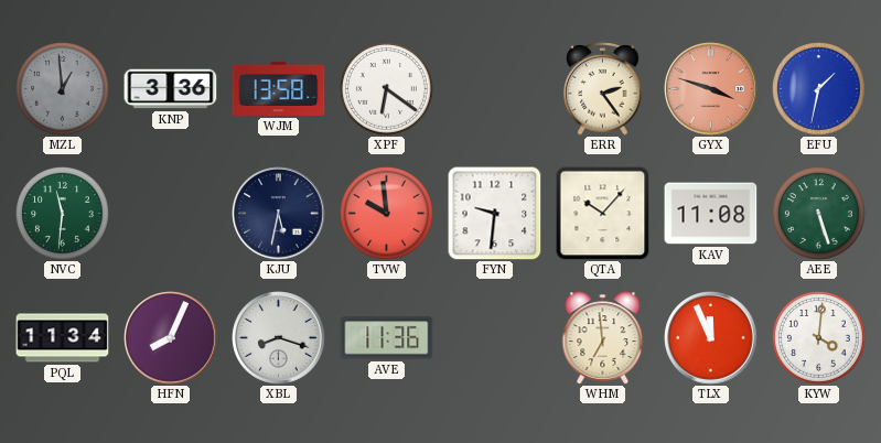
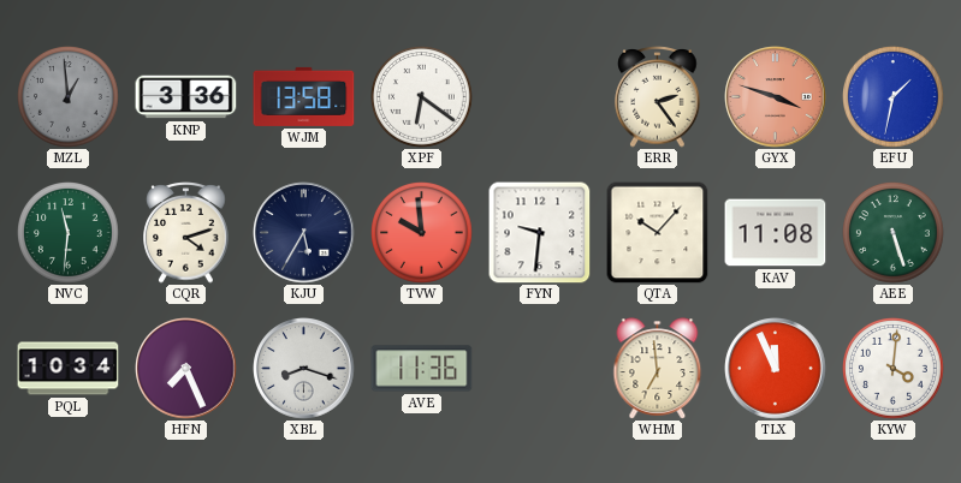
CQR: none -> 4:12 (186, 233)
KJU: 5:32 -> 5:35 (304, 233)
PQL: 11:34 -> 10:34 (69, 369)
HFN: 8:04 -> 7:26 (186, 369)
